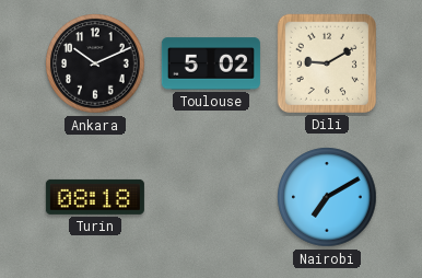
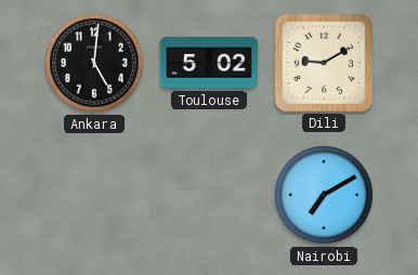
Ankara: 10:11 -> 5:01 (94, 63)
Turin: 08:18 -> none (95, 197)
